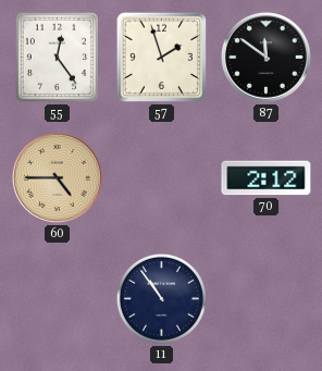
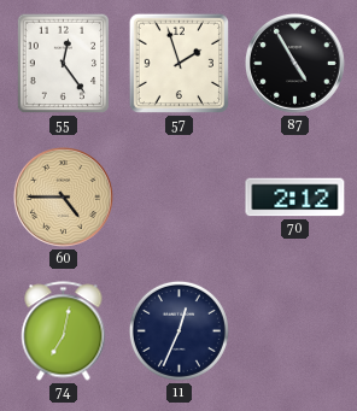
87: 11:51 -> 4:55 (294, 63)
74: none -> 7:02 (64, 331)
11: 10:54 -> 12:34 (178, 330)
